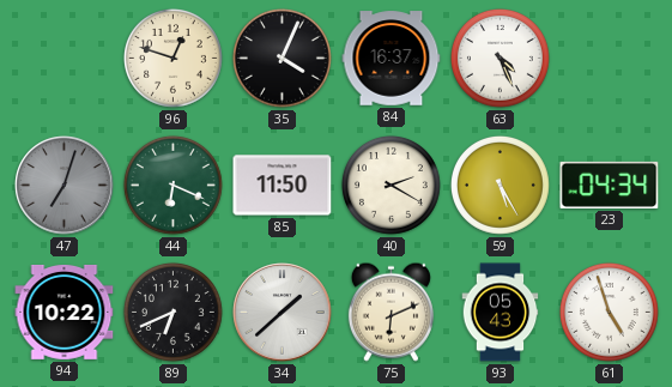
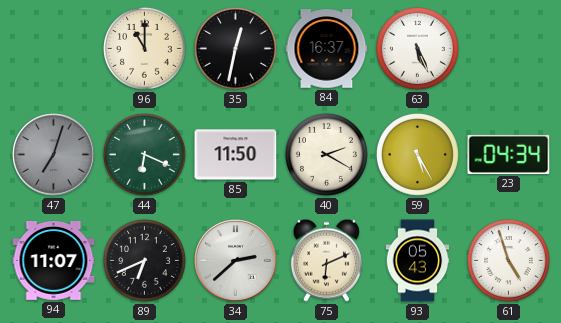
96: 12:48 -> 11:00 (144, 48)
35: 4:04 -> 12:32 (235, 48)
63: 4:26 -> 5:26 (417, 48)
94: 10:22 -> 11:07 (54, 261)
34: 1:38 -> 2:38 (236, 261)
